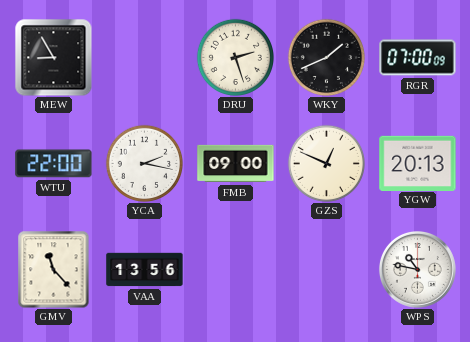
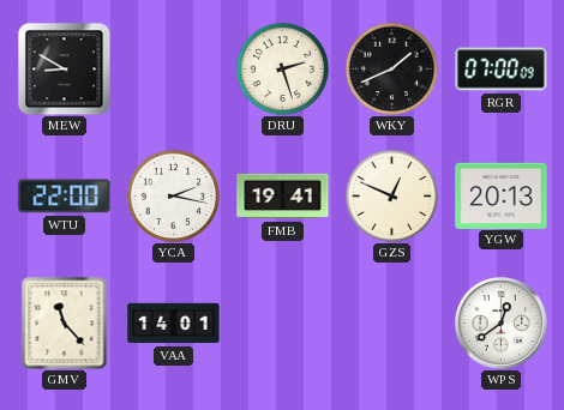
MEW: 8:55 -> 8:50 (64, 68)
FMB: 09:00 -> 19:41 (283, 197)
VAA: 13:56 -> 14:01 (174, 324)
WPS: 10:47 -> 12:39 (500, 322)
